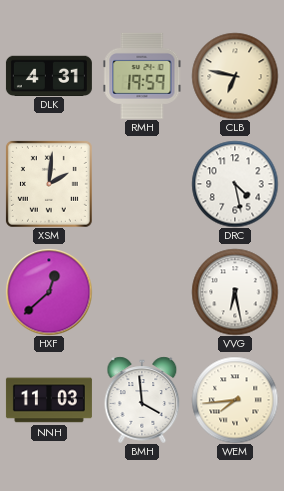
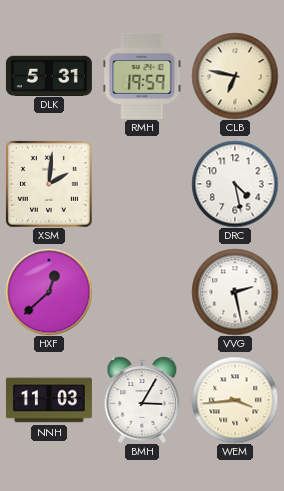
DLK: 4:31 -> 5:31 (49, 75)
VVG: 6:28 -> 2:28 (235, 292)
BMH: 3:59 -> 3:05 (142, 400)
WEM: 7:44 -> 3:44 (235, 400)
